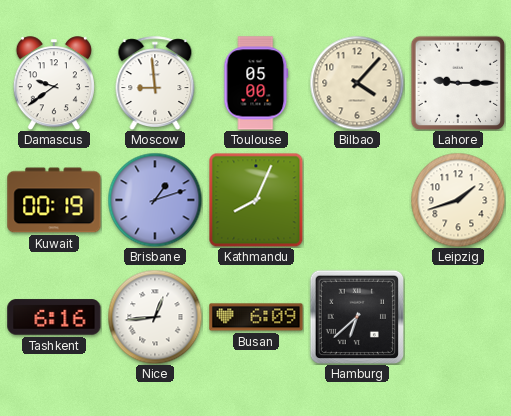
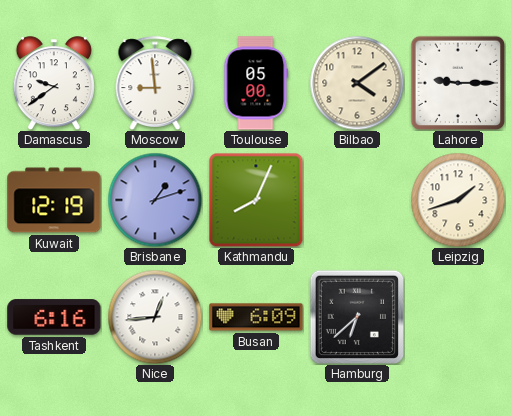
Bilbao: 4:07 -> 4:09 (357, 83)
Kuwait: 00:19 -> 12:19 (54, 200)
